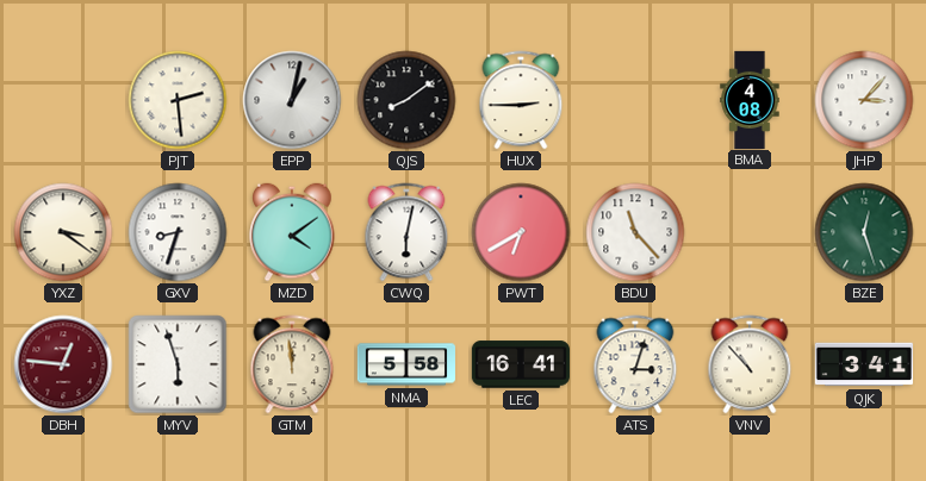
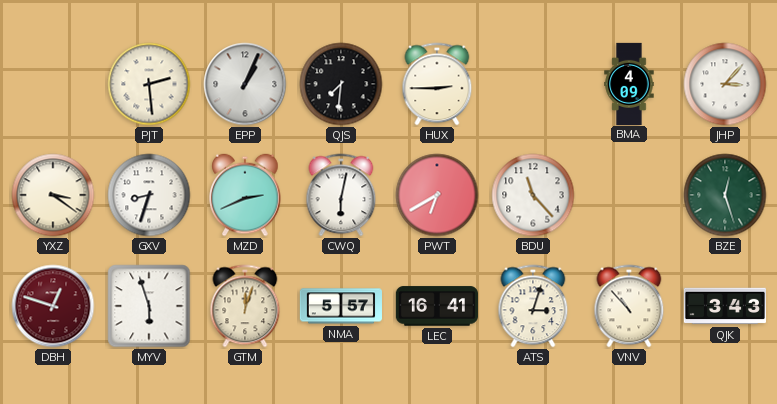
EPP: 1:02 -> 1:04 (245, 84)
QJS: 8:09 -> 7:31 (341, 84)
BMA: 4:08 -> 4:09 (629, 83)
MZD: 4:09 -> 2:41 (245, 195)
DBH: 12:46 -> 12:48 (53, 306)
GTM: 11:59 -> 12:03 (245, 306)
NMA: 5:58 -> 5:57 (341, 306)
QJK: 3:41 -> 3:43 (724, 306)
